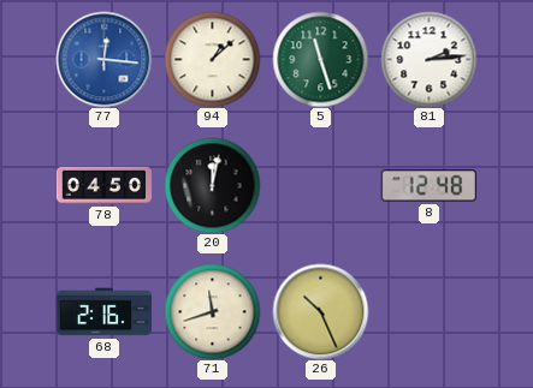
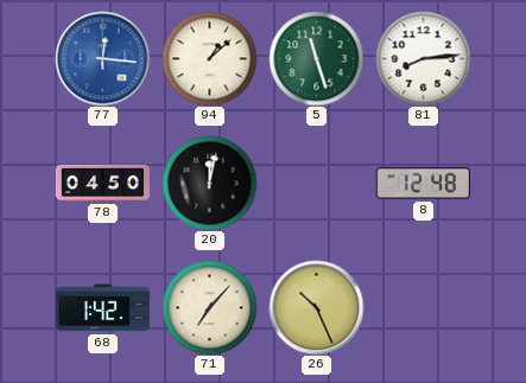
81: 2:14 -> 8:14 (423, 58)
68: 2:16 -> 1:42 (102, 308)
71: 11:42 -> 7:07 (209, 307)
